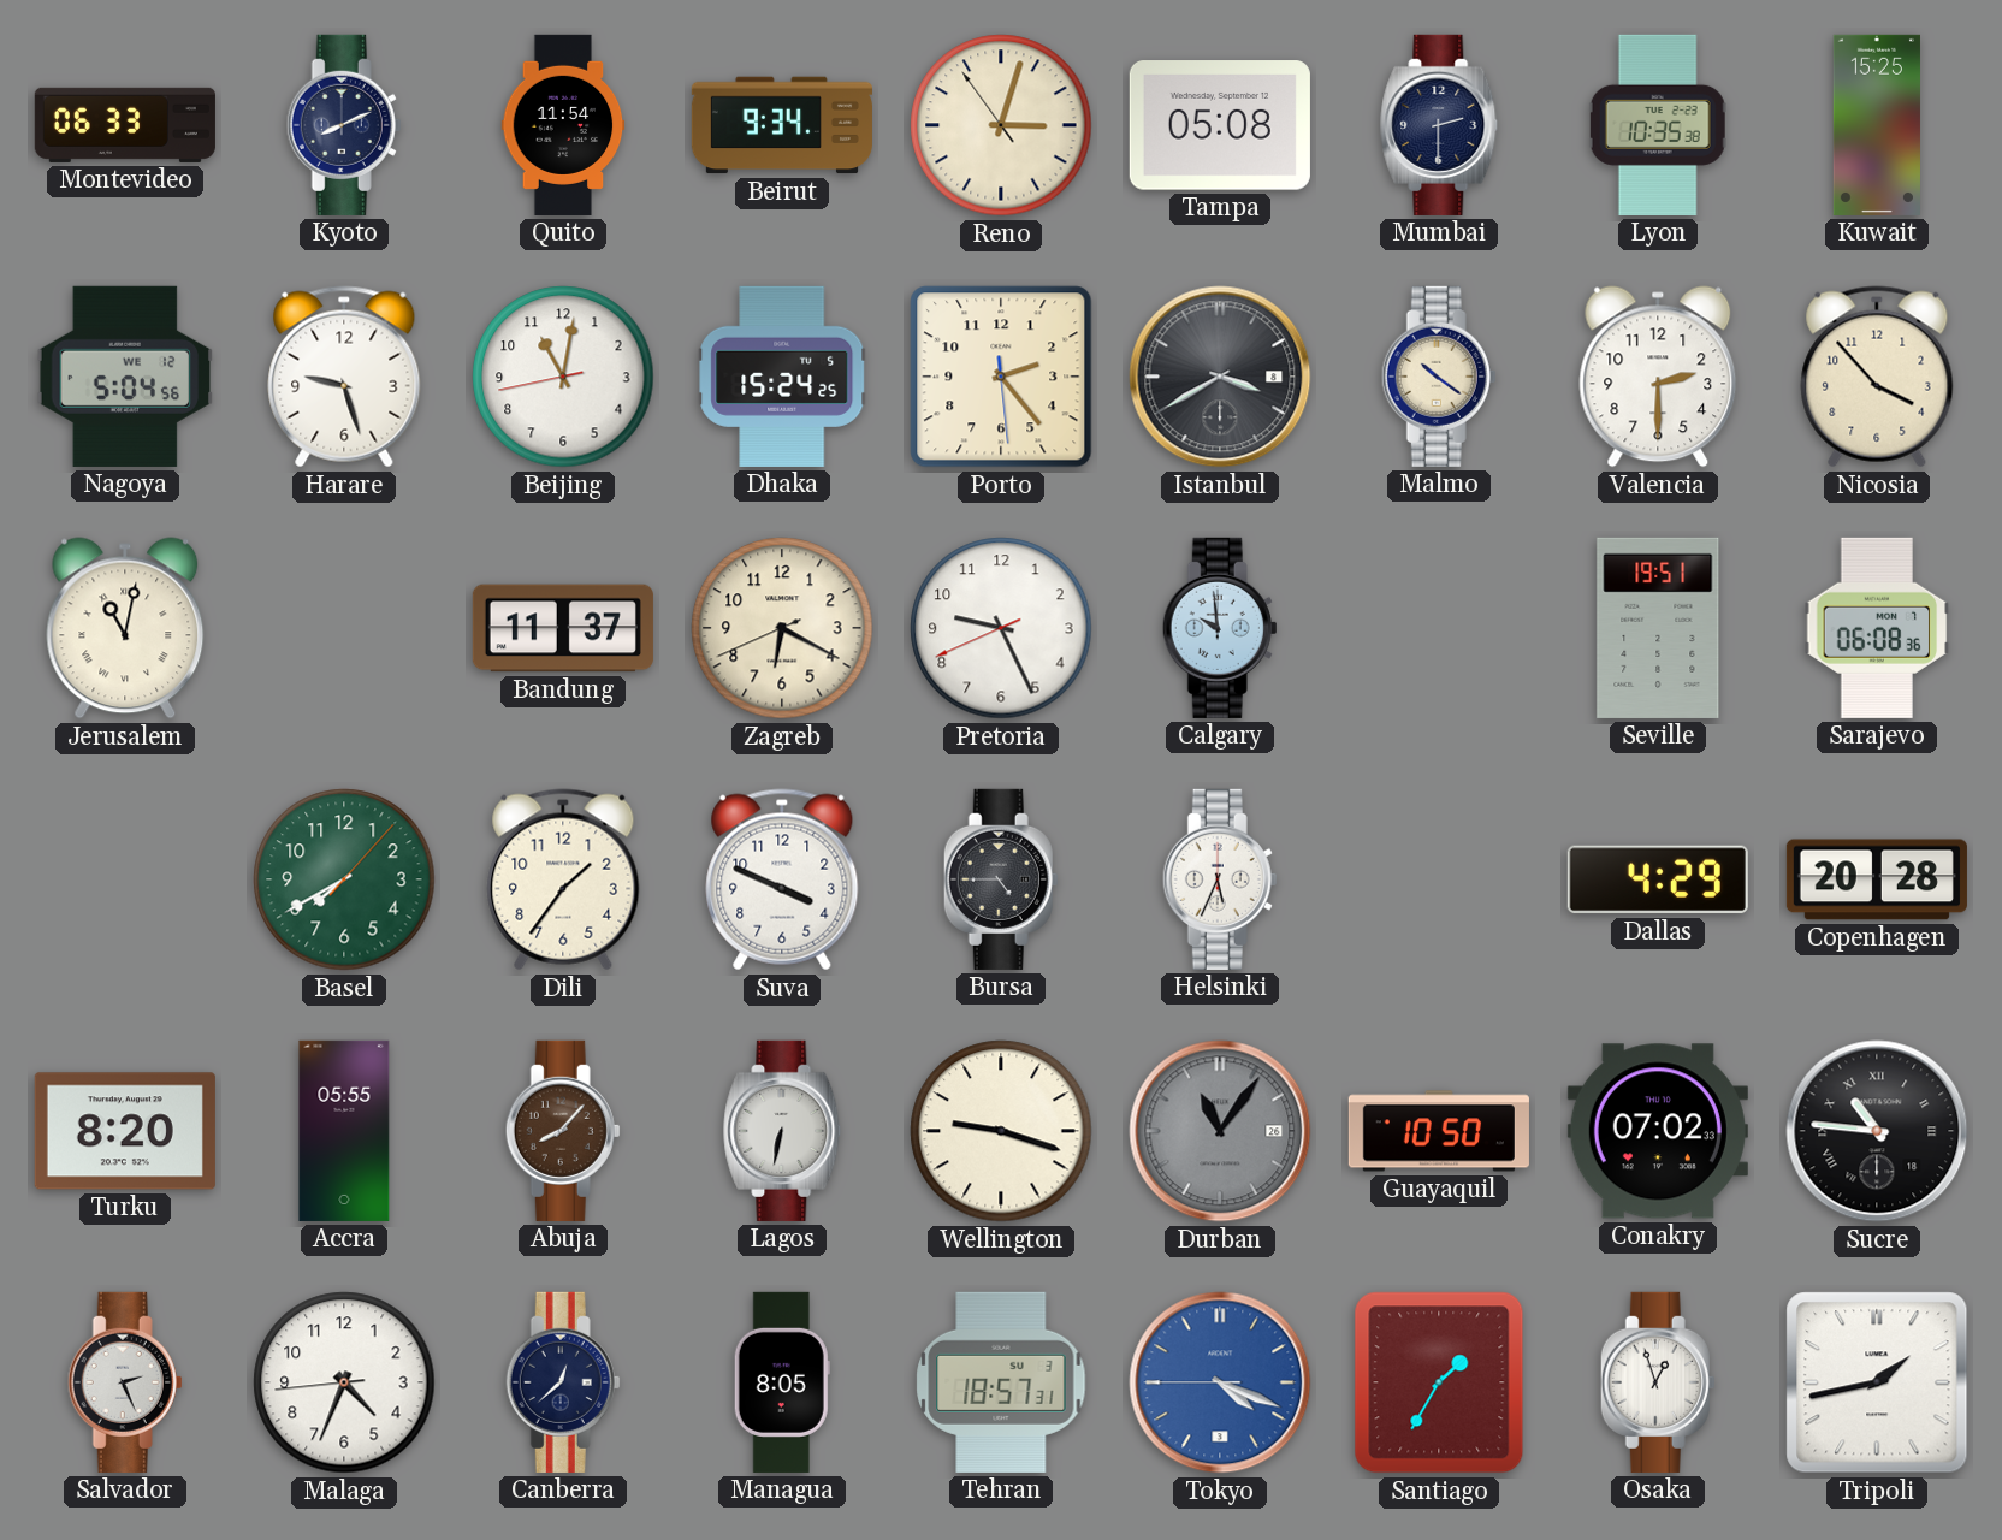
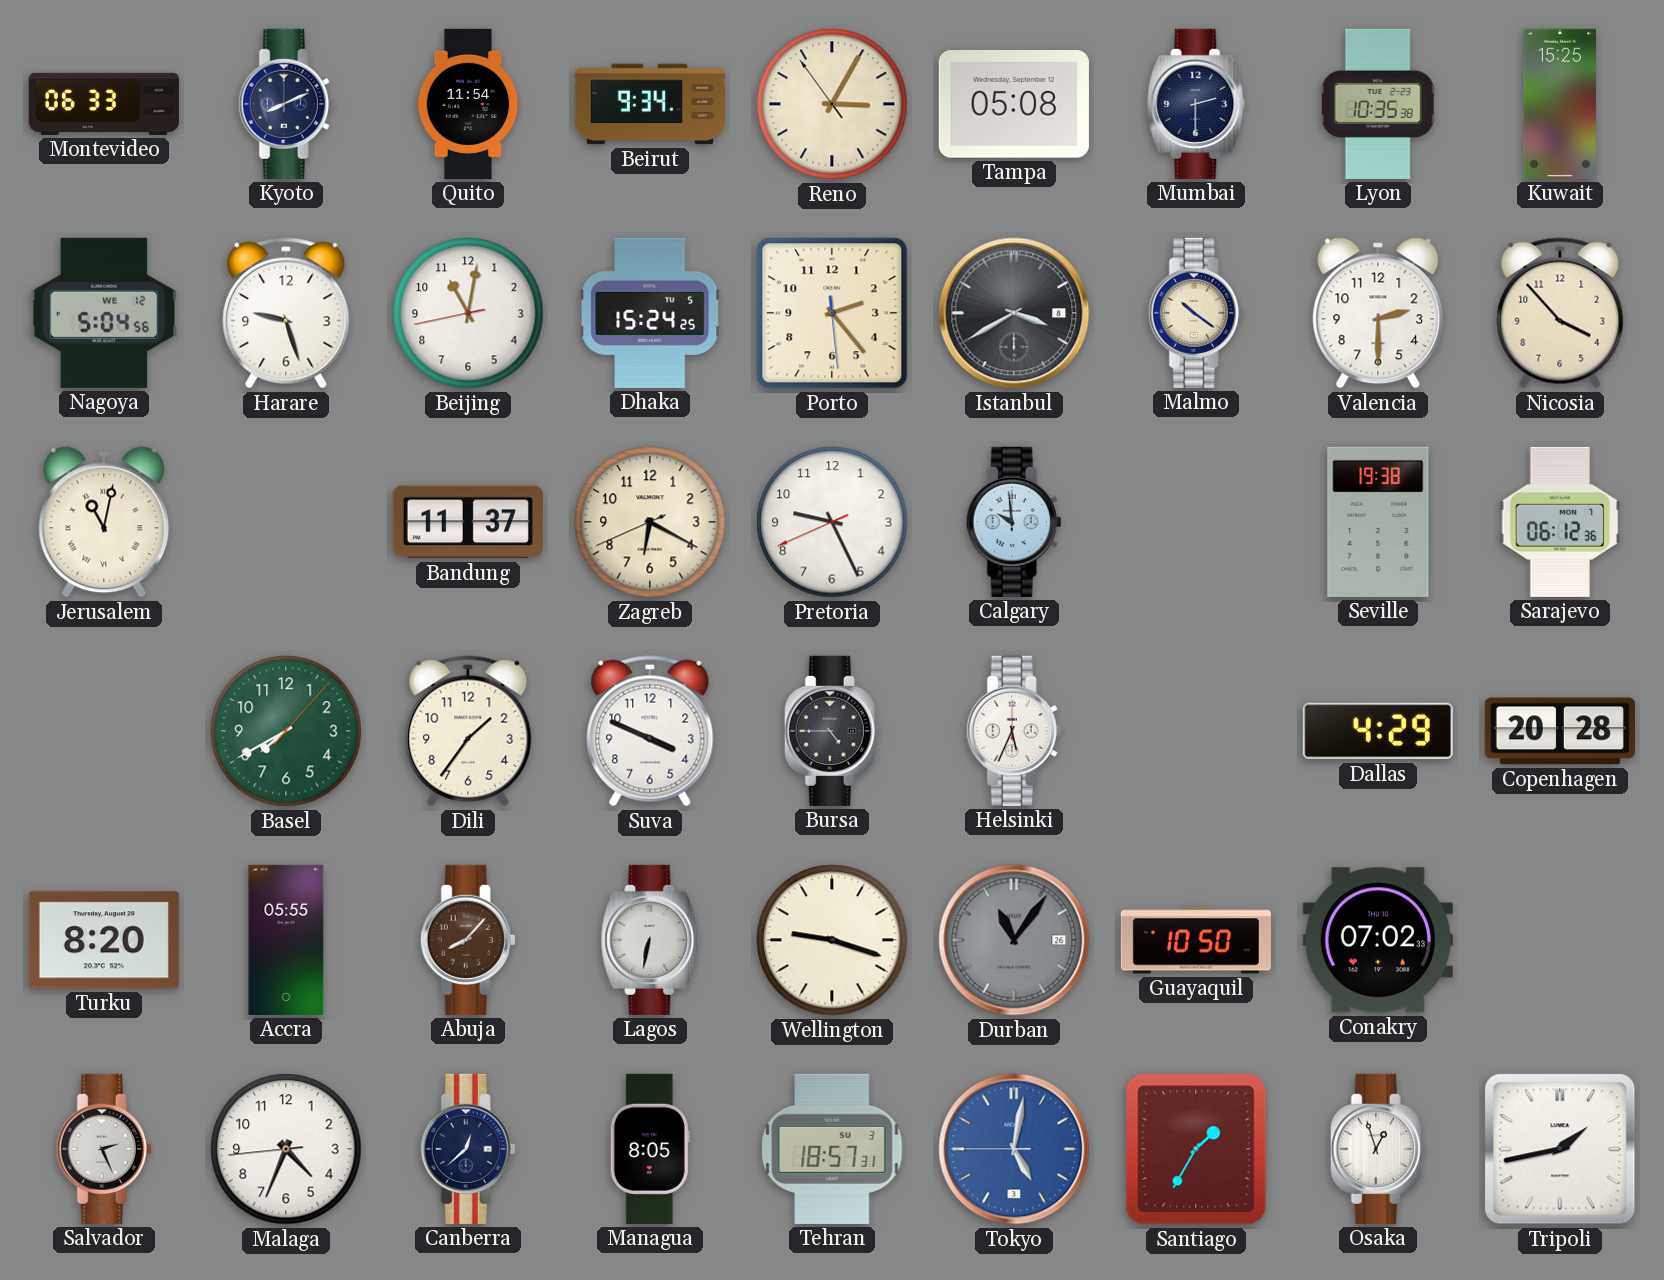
Reno: 3:02 -> 3:04 (832, 104)
Seville: 19:51 -> 19:38 (1378, 522)
Sarajevo: 06:08 -> 06:12 (1560, 522)
Sucre: 10:46 -> none (1877, 1131)
Tokyo: 4:18 -> 5:01 (1014, 1149)
